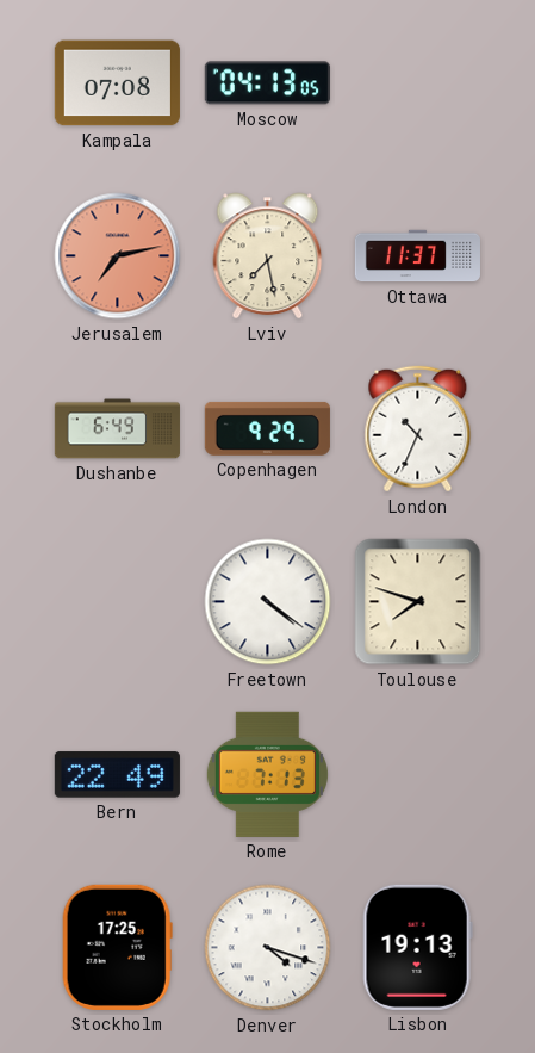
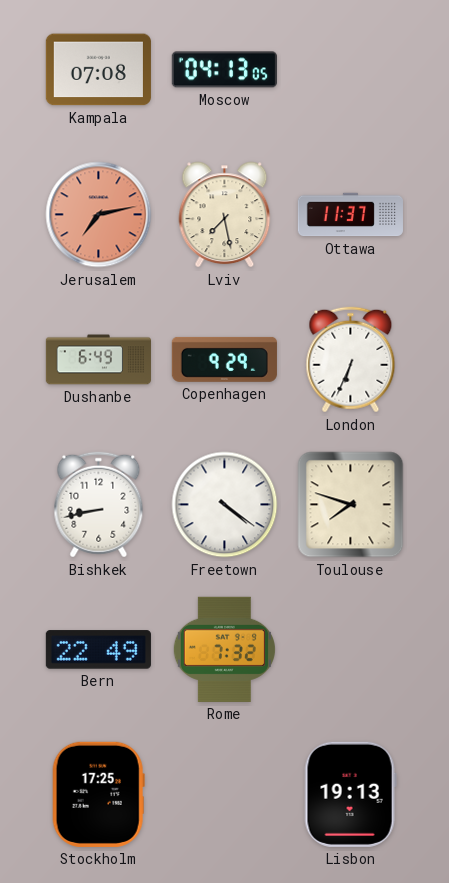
London: 10:34 -> 6:34 (351, 360)
Bishkek: none -> 8:43 (99, 505)
Rome: 7:13 -> 7:32 (224, 649)
Denver: 4:18 -> none (268, 948)
